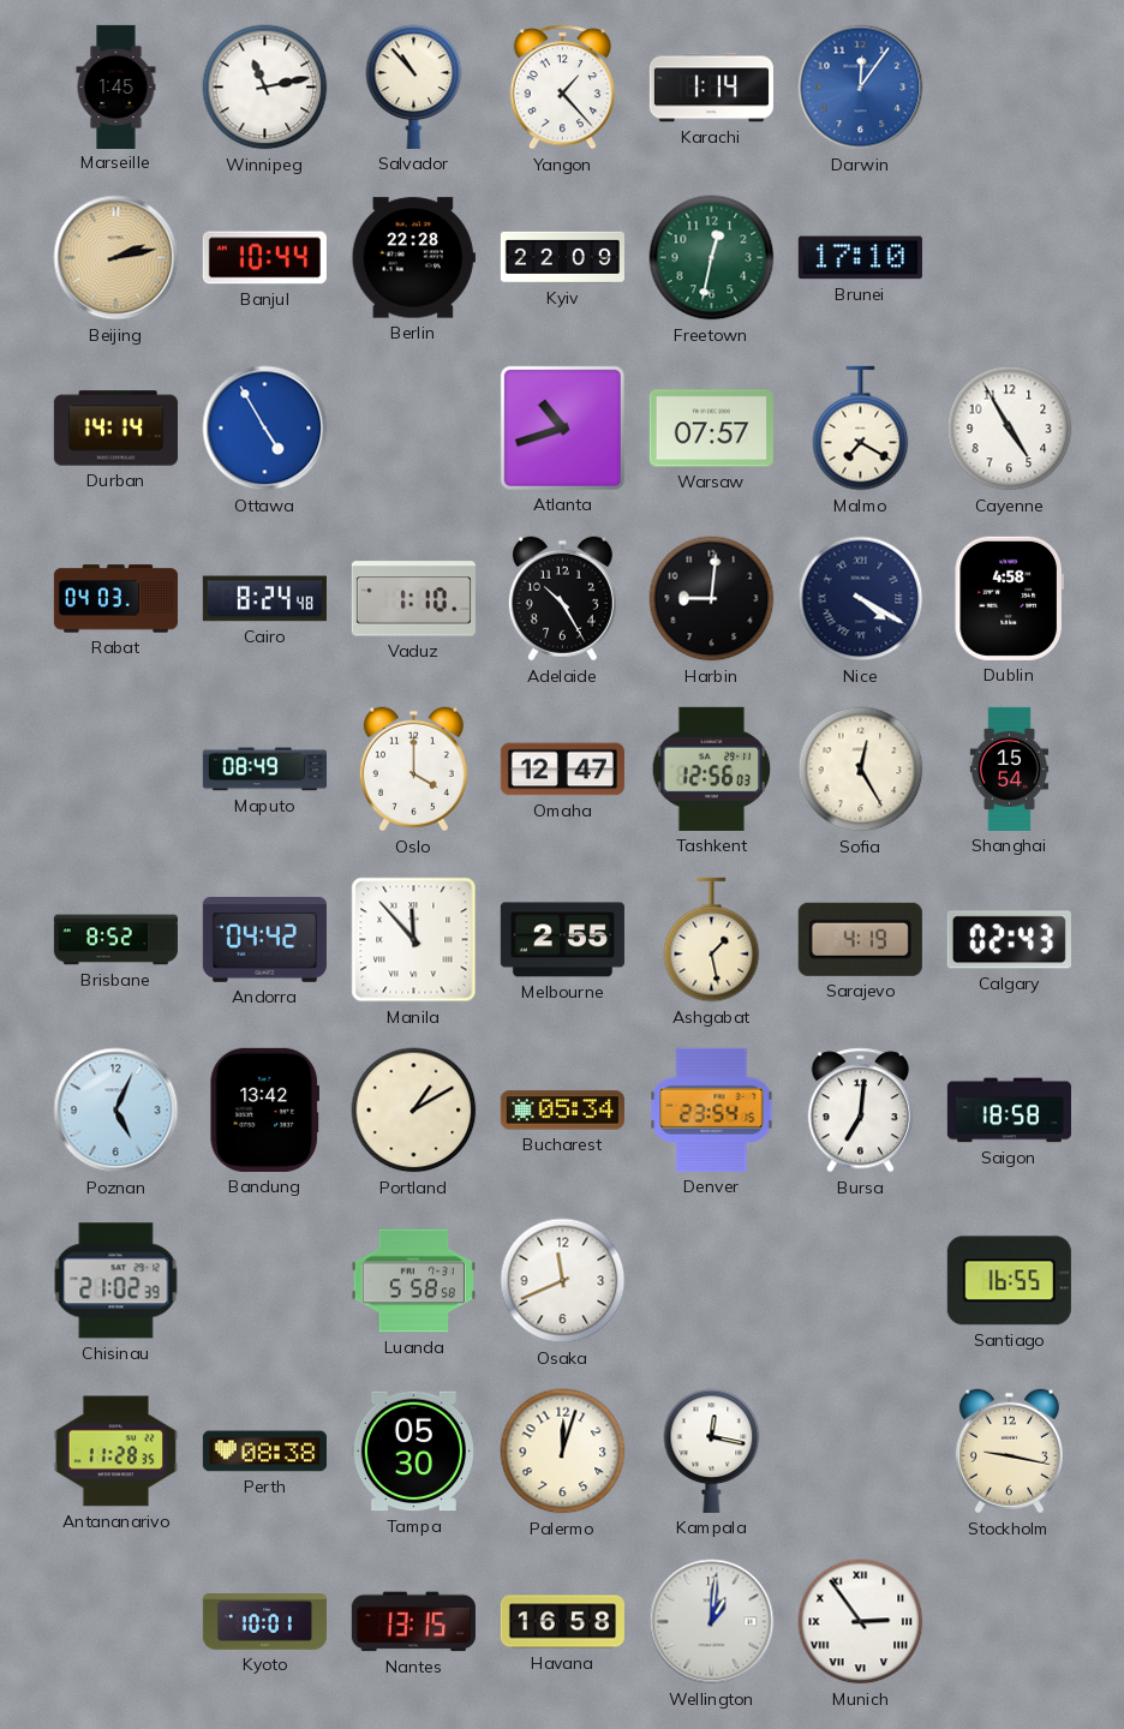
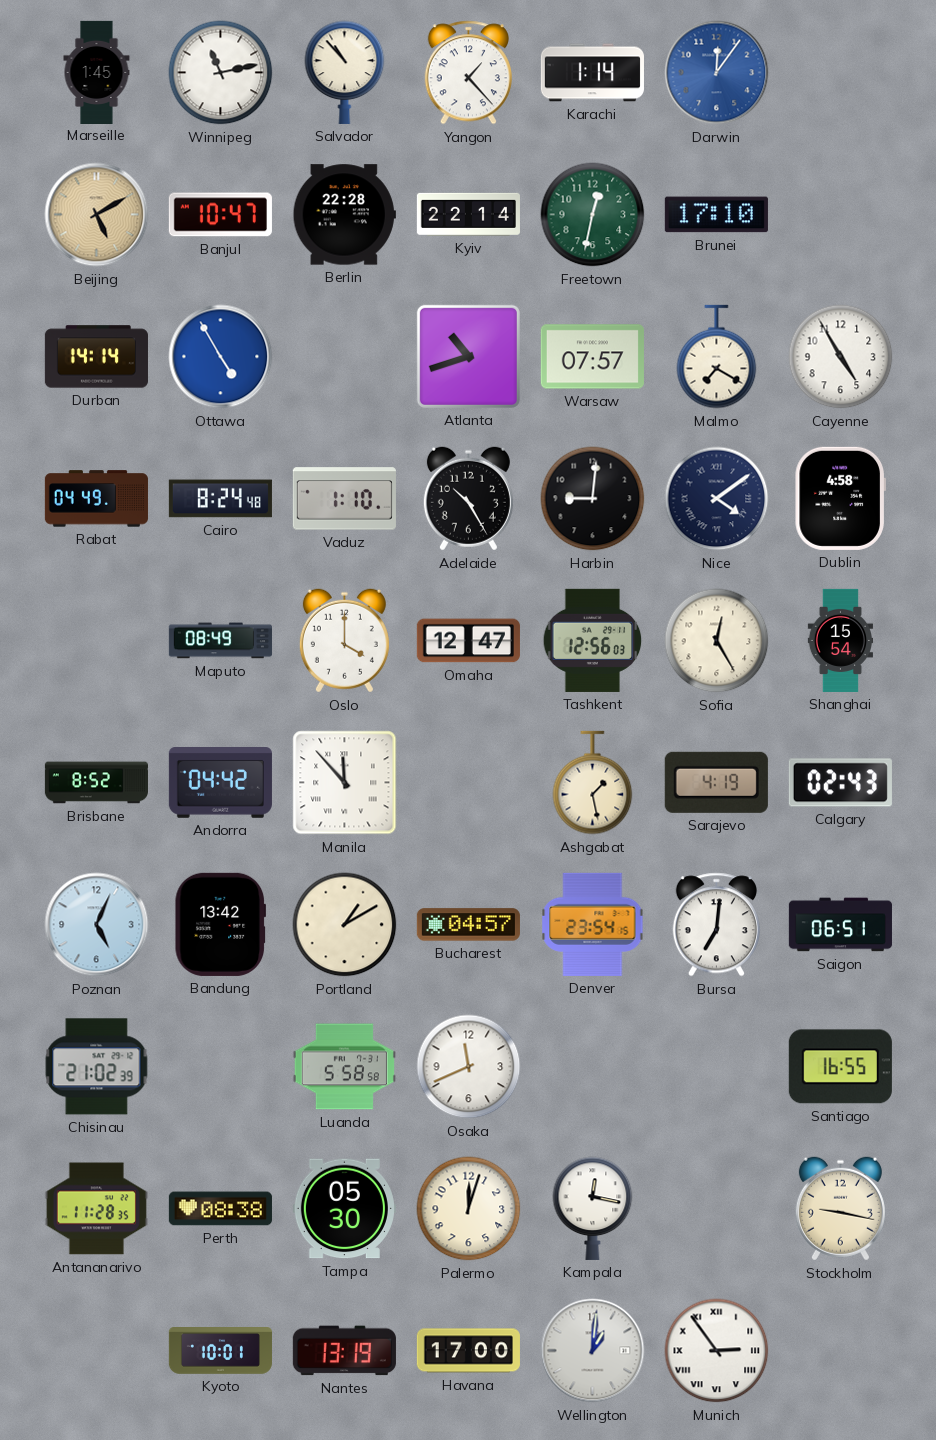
Beijing: 2:13 -> 5:10 (97, 215)
Banjul: 10:44 -> 10:47 (220, 215)
Kyiv: 22:09 -> 22:14 (468, 214)
Rabat: 04:03 -> 04:49 (96, 499)
Nice: 4:20 -> 4:09 (717, 499)
Melbourne: 2:55 -> none (562, 940)
Bucharest: 05:34 -> 04:57 (468, 925)
Saigon: 18:58 -> 06:51 (840, 925)
Nantes: 13:15 -> 13:19 (344, 1351)
Havana: 16:58 -> 17:00 (468, 1351)
